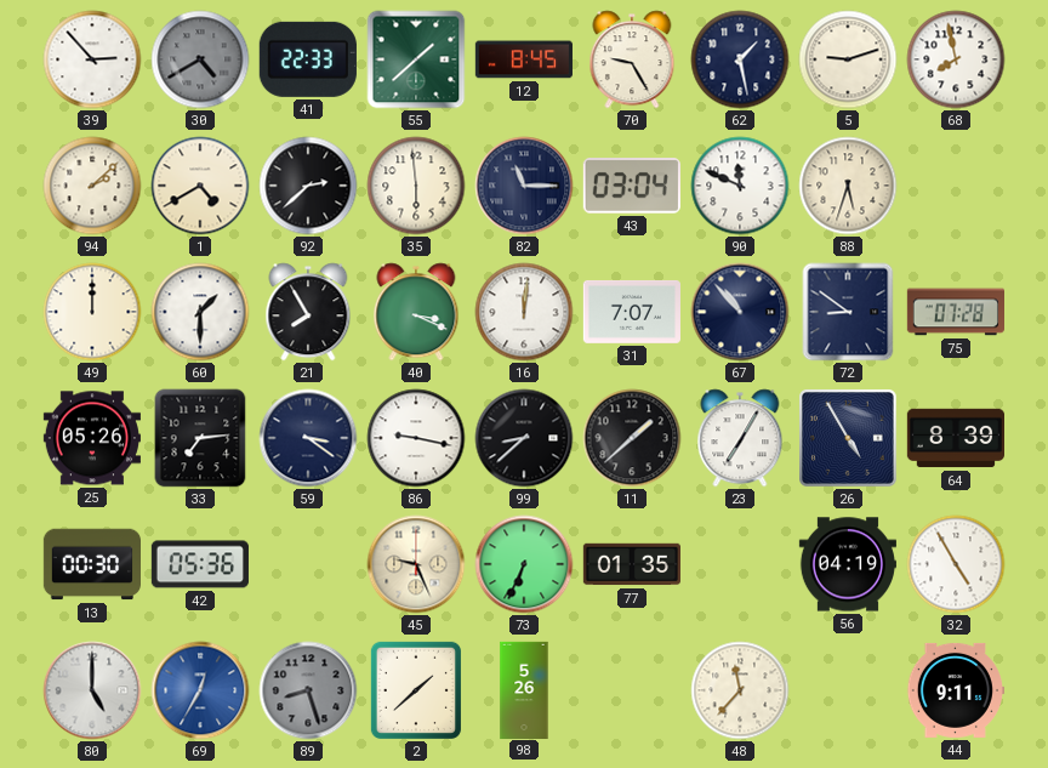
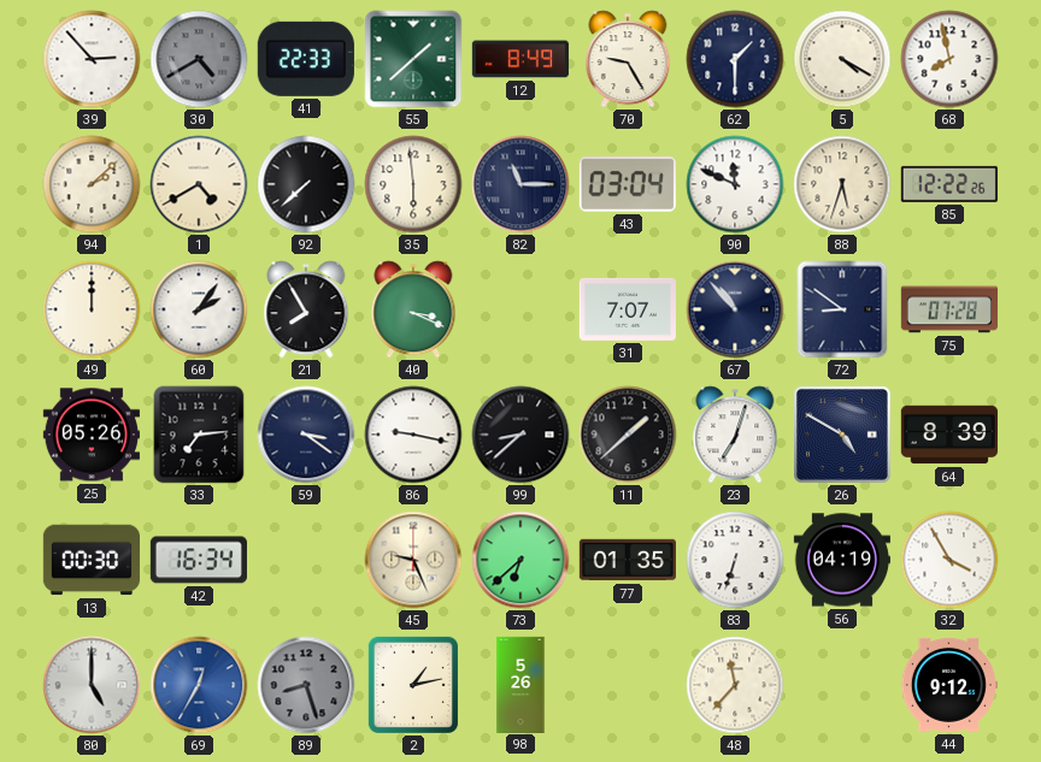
12: 8:45 -> 8:49 (520, 59)
62: 1:28 -> 1:30 (735, 59)
5: 9:12 -> 4:20 (842, 59)
92: 2:38 -> 7:38 (306, 184)
85: none -> 12:22 (949, 184)
60: 1:30 -> 2:06 (199, 309)
16: 12:01 -> none (524, 312)
23: 7:05 -> 7:03 (735, 435)
26: 4:55 -> 4:50 (843, 436)
42: 05:36 -> 16:34 (199, 560)
73: 6:34 -> 6:38 (520, 560)
83: none -> 6:33 (735, 560)
32: 4:55 -> 3:55 (949, 560)
2: 1:38 -> 1:13 (413, 685)
44: 9:11 -> 9:12 (949, 685)
